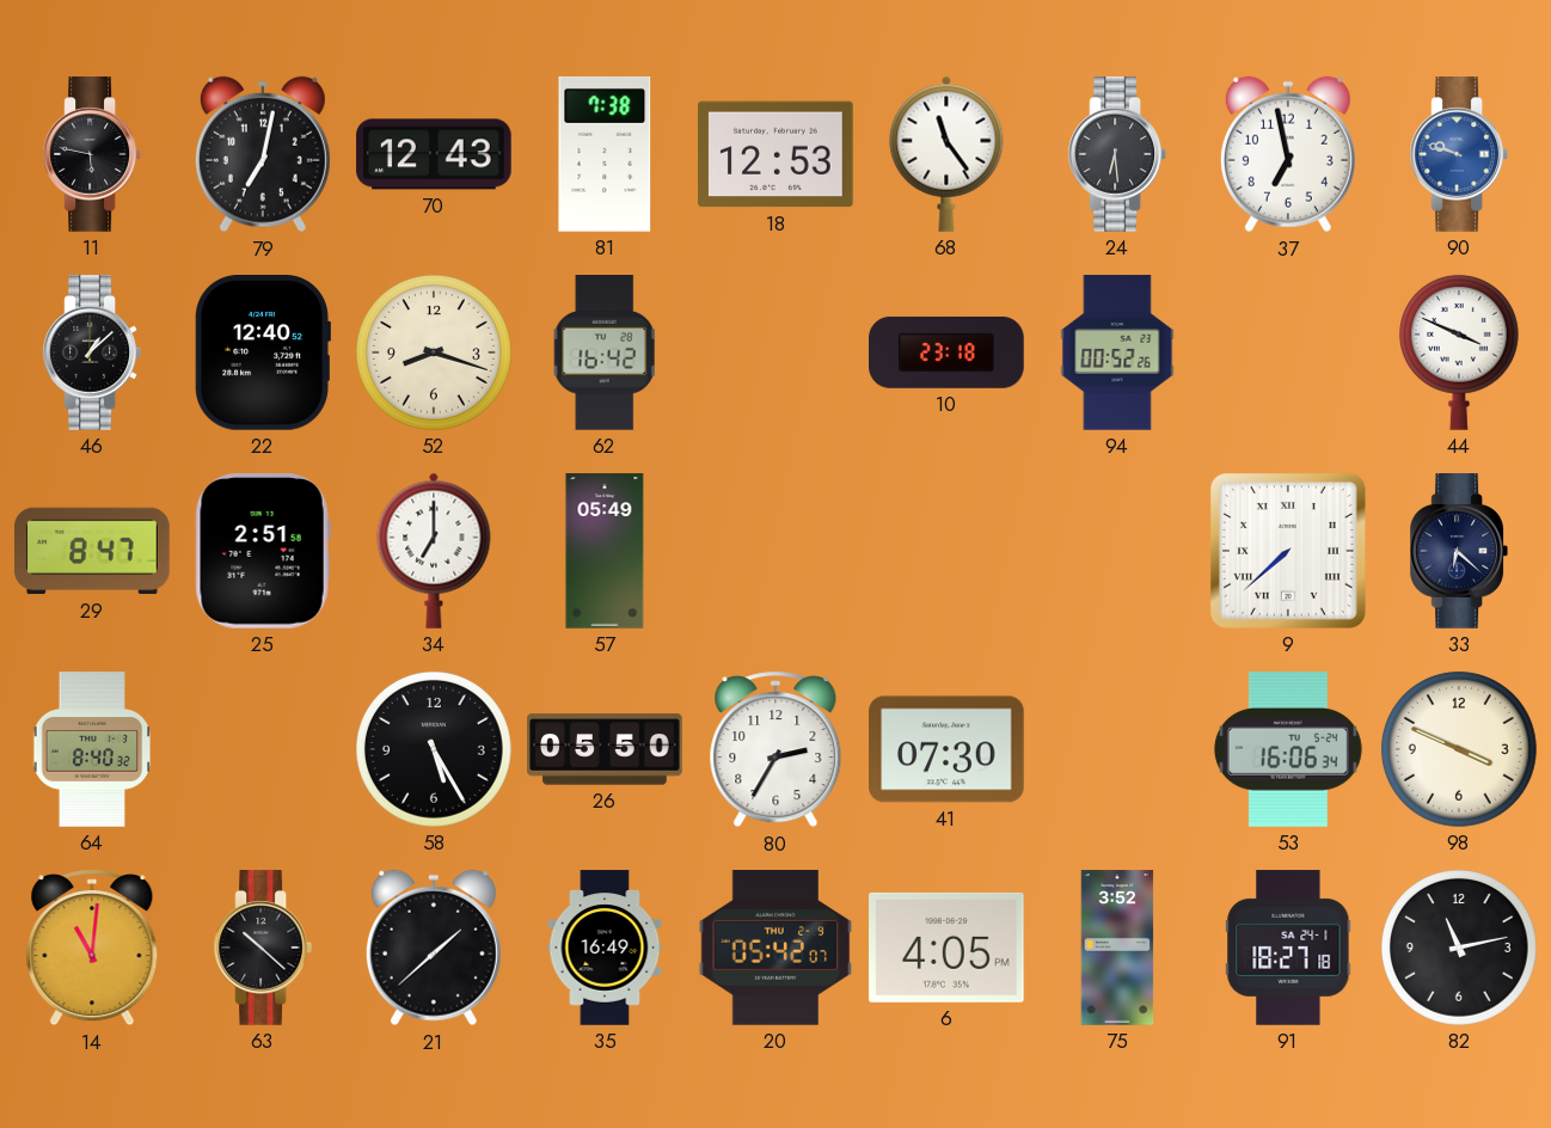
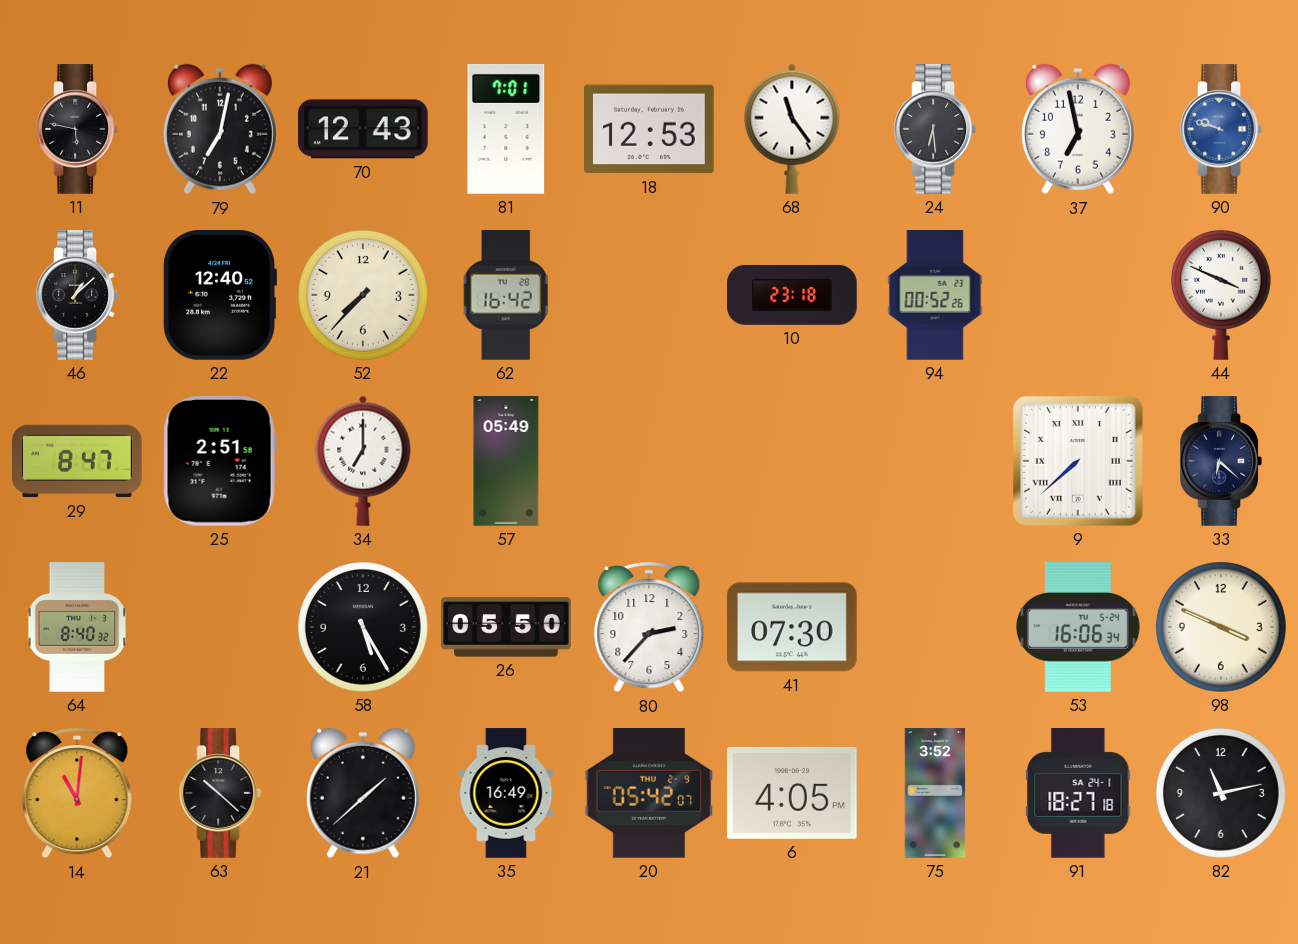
81: 7:38 -> 7:01 (506, 129)
52: 8:18 -> 7:37 (363, 295)
80: 2:35 -> 2:37 (649, 627)
